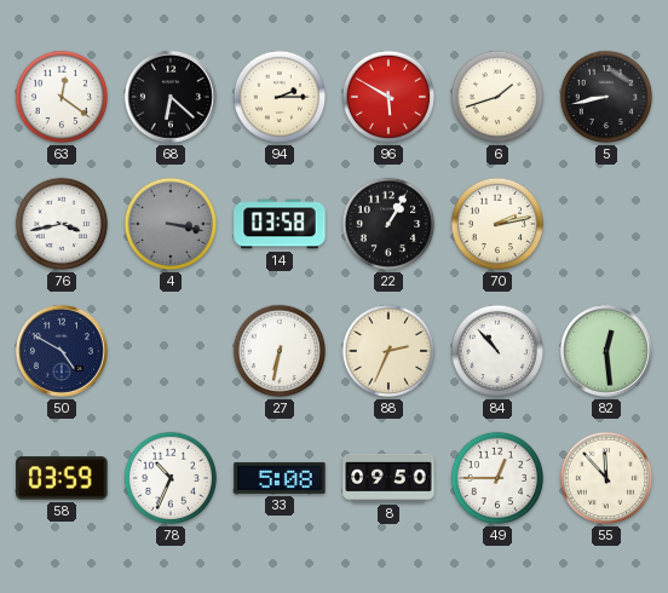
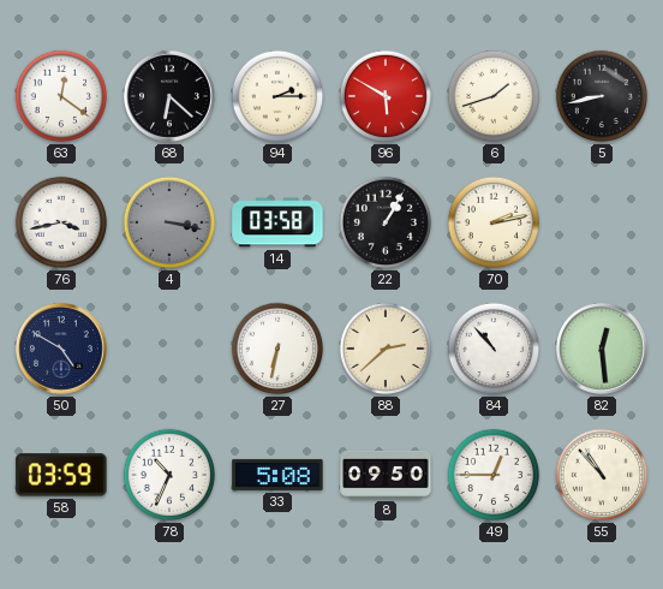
88: 2:34 -> 2:38 (386, 349)
55: 11:53 -> 10:53 (602, 475)
